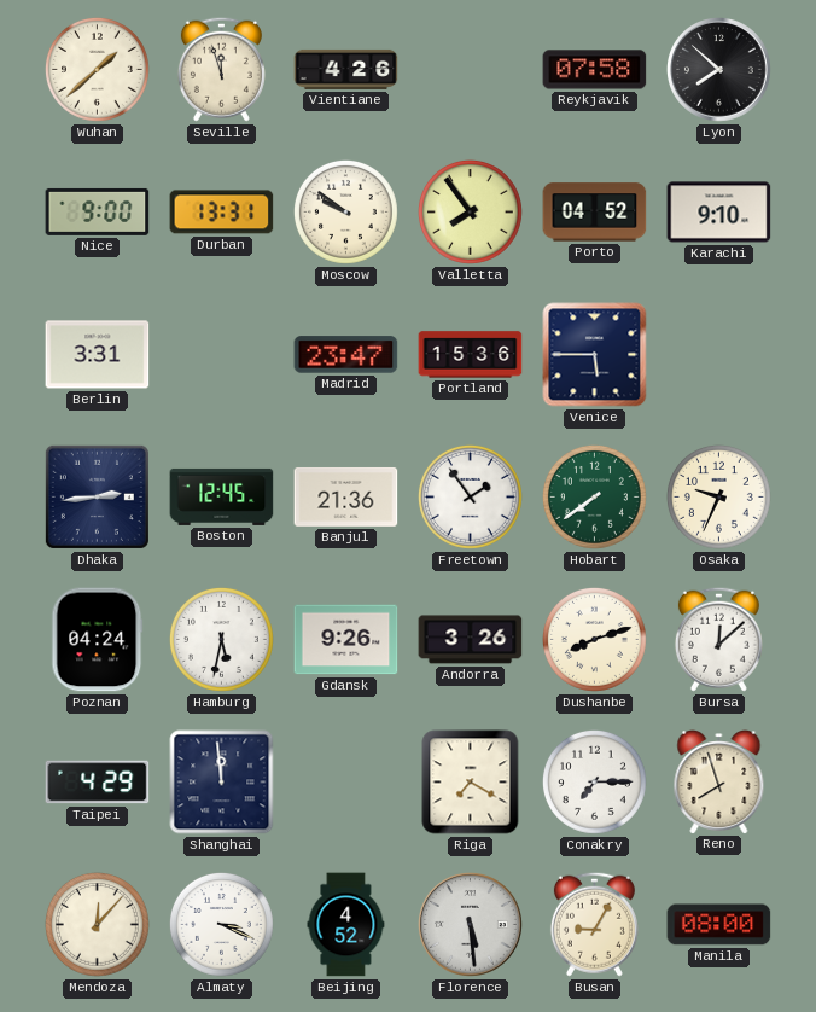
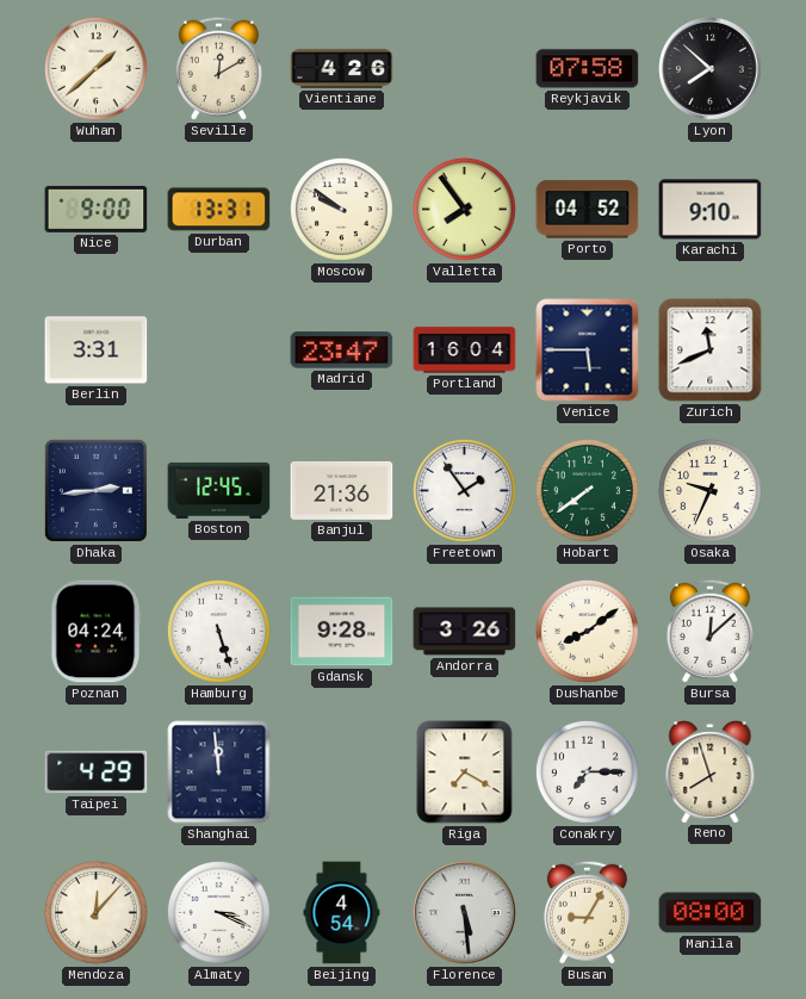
Seville: 11:57 -> 12:10 (218, 68)
Portland: 15:36 -> 16:04 (465, 350)
Zurich: none -> 11:41 (711, 350)
Hamburg: 5:32 -> 5:27 (218, 631)
Gdansk: 9:26 -> 9:28 (342, 632)
Dushanbe: 8:12 -> 8:09 (587, 631)
Beijing: 4:52 -> 4:54 (342, 913)
